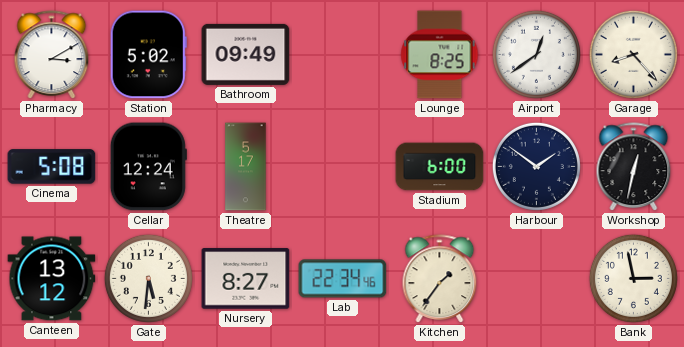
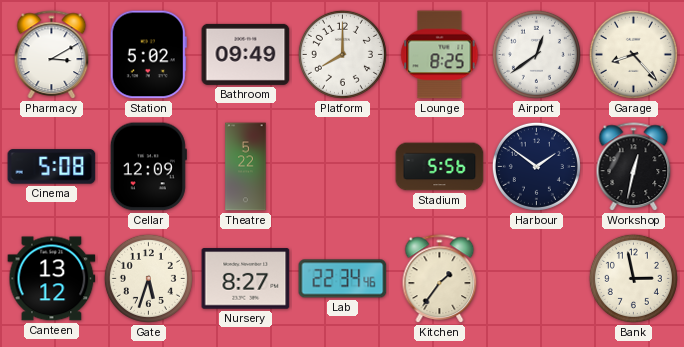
Platform: none -> 8:00 (342, 54)
Cellar: 12:24 -> 12:09 (148, 167)
Theatre: 5:17 -> 5:22 (246, 167)
Stadium: 6:00 -> 5:56 (440, 167)
Gate: 5:31 -> 5:33 (148, 278)
